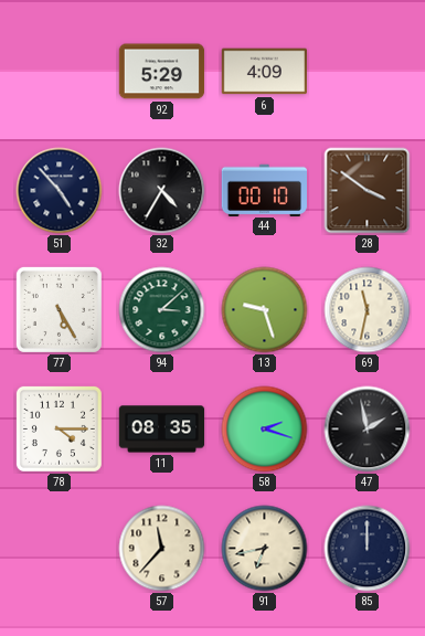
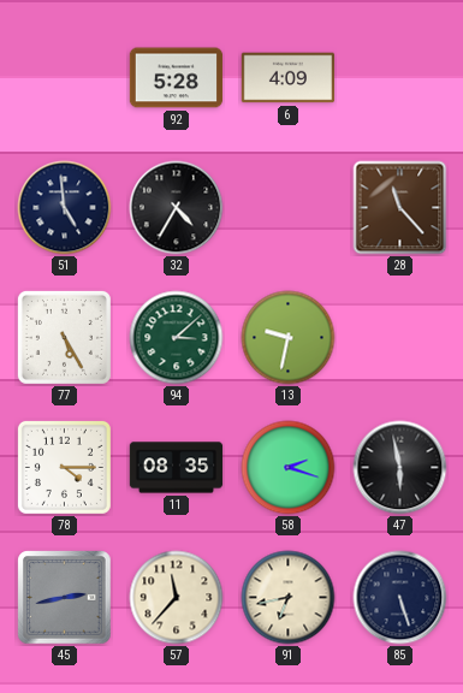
92: 5:29 -> 5:28 (177, 78)
51: 4:53 -> 4:59 (65, 208)
44: 00:10 -> none (264, 190)
28: 3:51 -> 11:23 (400, 208)
13: 9:27 -> 9:32 (289, 338)
69: 11:32 -> none (368, 310)
47: 1:58 -> 5:58 (400, 468)
45: none -> 2:43 (65, 598)
85: 12:00 -> 5:27 (400, 598)
